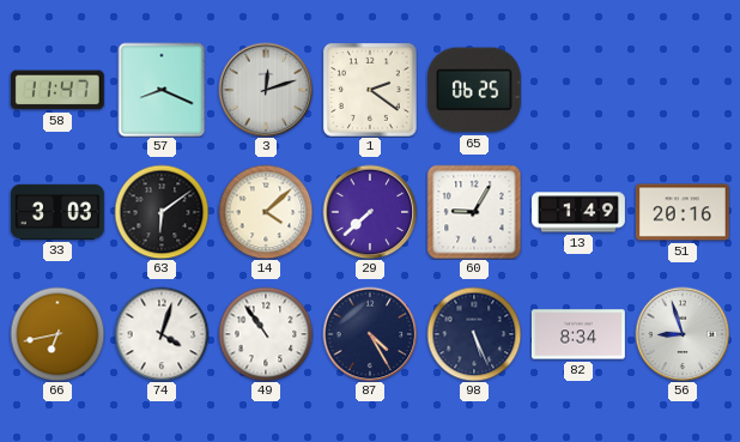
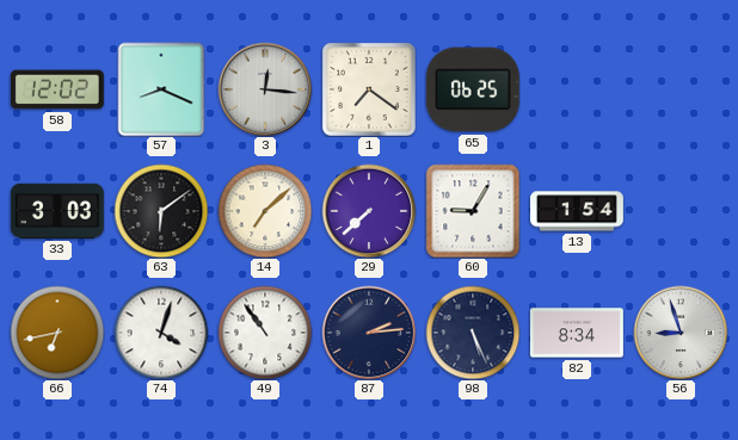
58: 11:47 -> 12:02 (57, 89)
3: 12:12 -> 12:16 (265, 89)
1: 2:21 -> 7:21 (369, 89)
14: 4:08 -> 7:08 (265, 211)
13: 1:49 -> 1:54 (578, 211)
51: 20:16 -> none (683, 212)
87: 4:25 -> 2:14 (369, 333)
